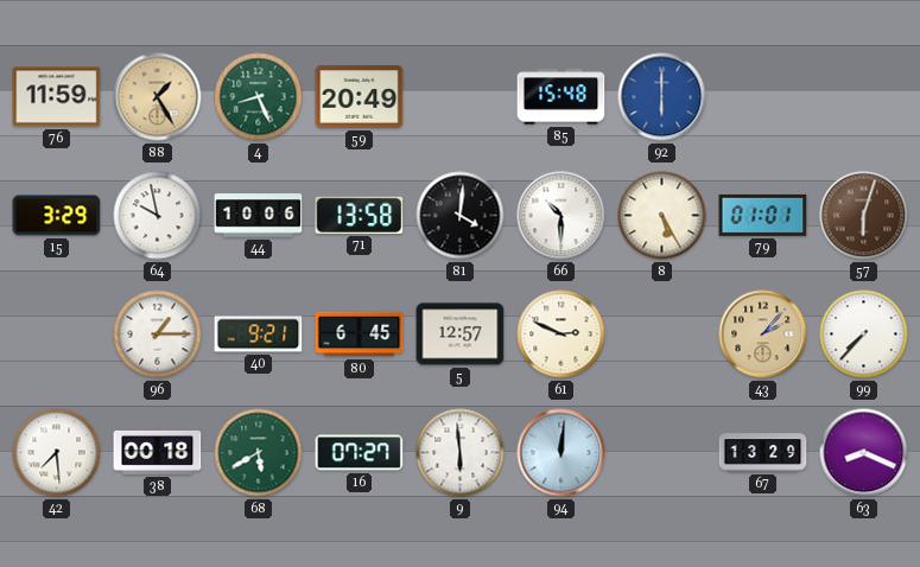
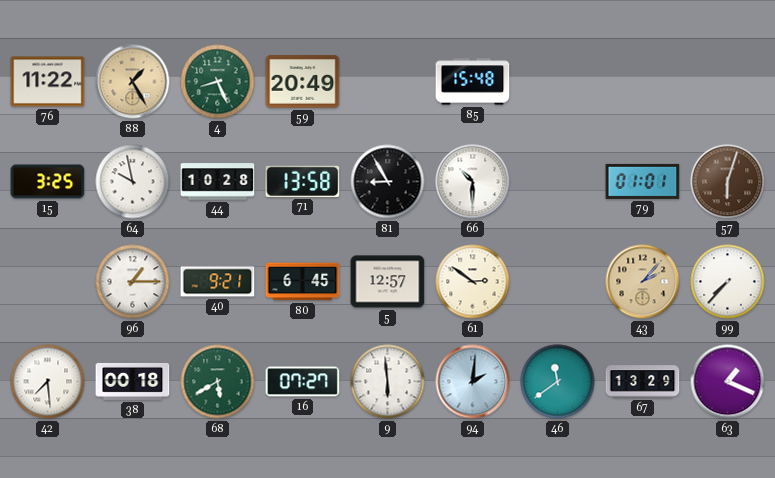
76: 11:59 -> 11:22 (48, 82)
92: 6:00 -> none (662, 97)
15: 3:29 -> 3:25 (48, 182)
44: 10:06 -> 10:28 (218, 182)
81: 4:01 -> 8:55 (388, 182)
8: 5:25 -> none (662, 216)
61: 2:49 -> 2:51 (473, 282)
94: 12:01 -> 2:01 (473, 382)
46: none -> 11:39 (558, 382)
63: 8:19 -> 1:19 (728, 382)
